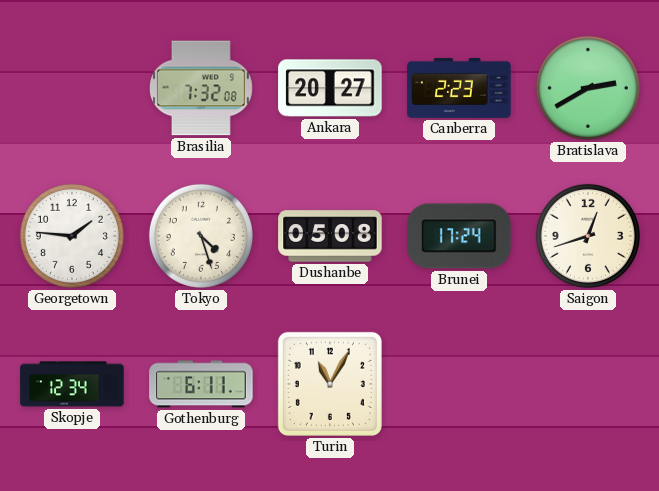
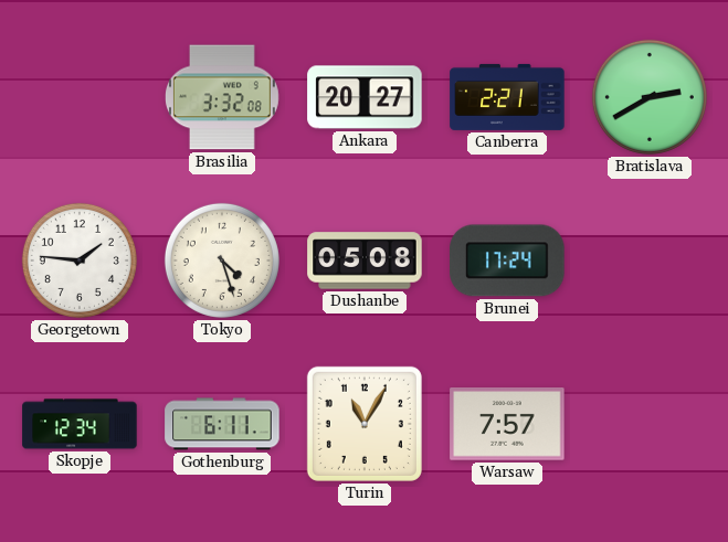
Brasilia: 7:32 -> 3:32 (222, 97)
Canberra: 2:23 -> 2:21 (507, 97)
Saigon: 12:42 -> none (588, 236)
Warsaw: none -> 7:57 (507, 424)
